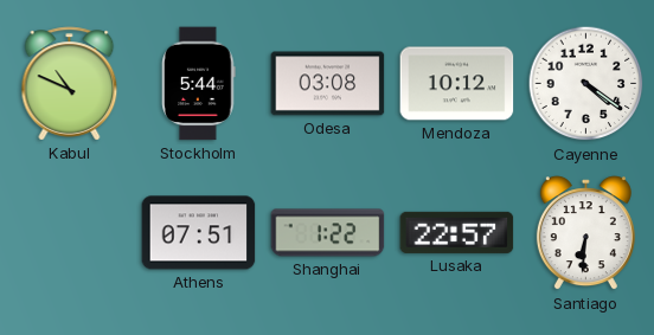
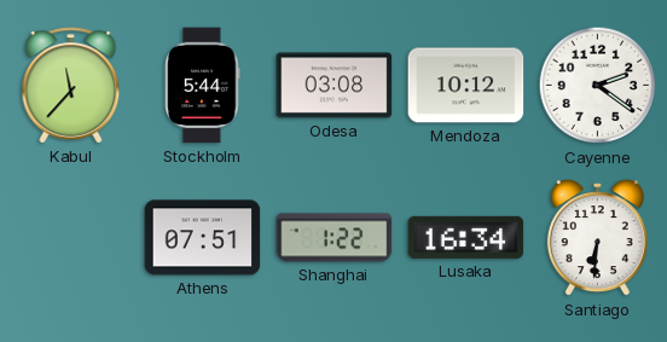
Kabul: 10:49 -> 11:37 (71, 86)
Cayenne: 4:21 -> 2:21 (598, 86)
Lusaka: 22:57 -> 16:34 (466, 237)
